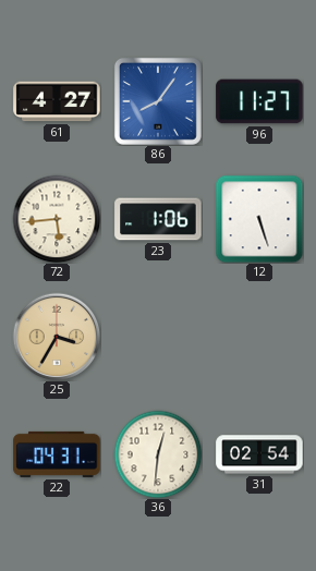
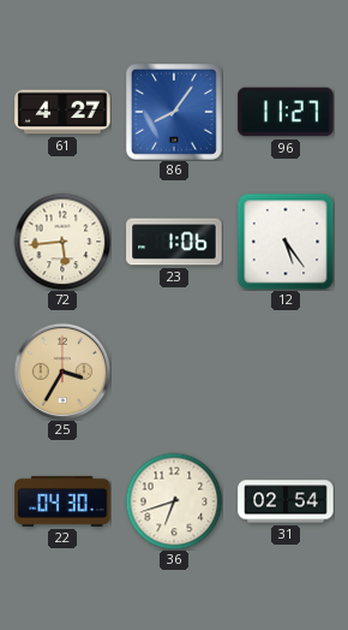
12: 5:27 -> 5:24 (286, 242)
22: 04:31 -> 04:30 (62, 501)
36: 12:31 -> 6:42 (174, 501)
